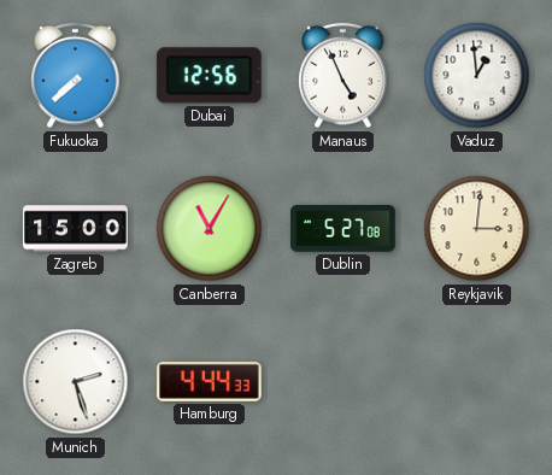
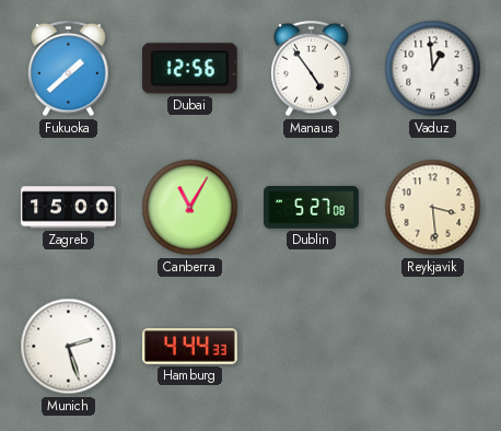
Fukuoka: 7:38 -> 1:38 (69, 69)
Manaus: 4:56 -> 4:54 (312, 69)
Reykjavik: 3:01 -> 3:29 (433, 208)
